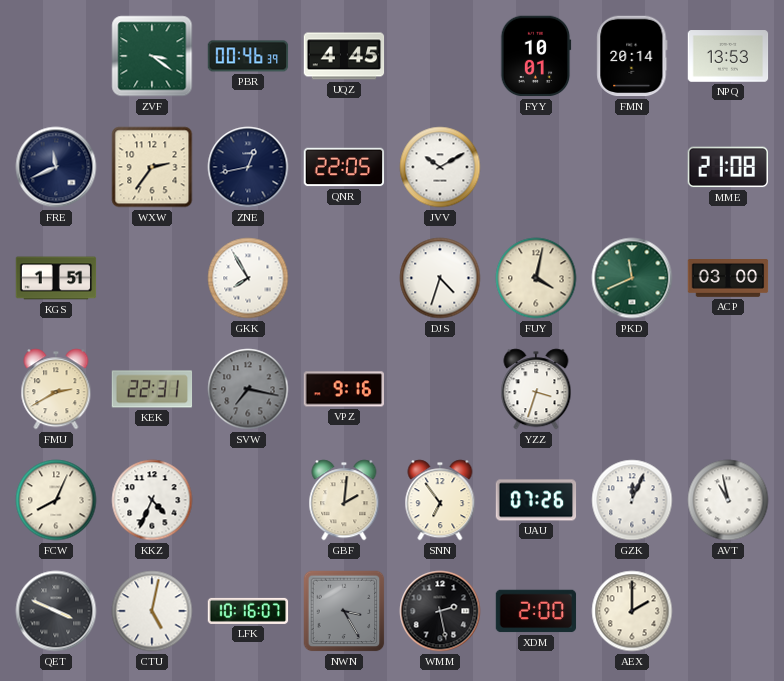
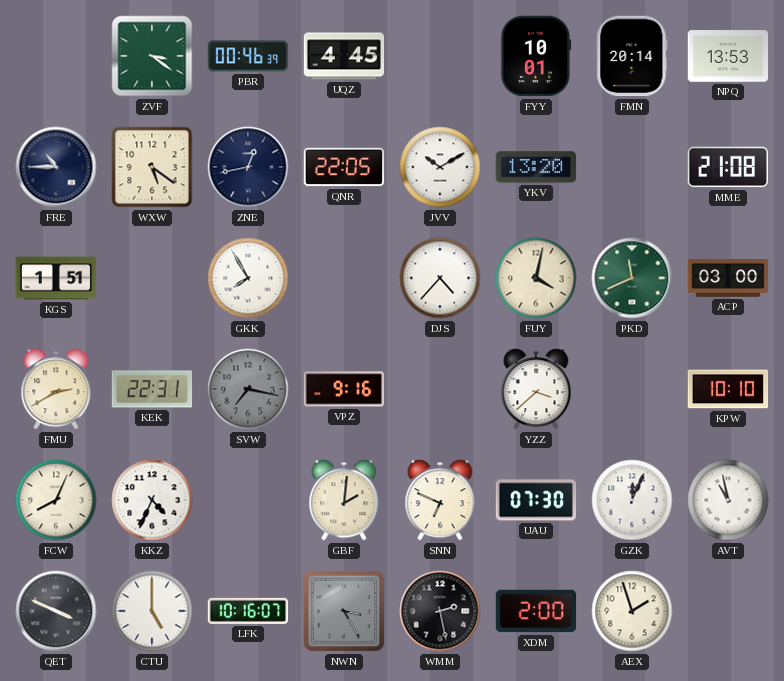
FRE: 11:41 -> 10:45 (56, 167)
WXW: 2:36 -> 5:21 (152, 167)
YKV: none -> 13:20 (536, 167)
DJS: 4:33 -> 4:37 (440, 278)
YZZ: 3:33 -> 3:38 (536, 389)
KPW: none -> 10:10 (728, 389)
SNN: 6:54 -> 6:49 (440, 500)
UAU: 07:26 -> 07:30 (536, 500)
CTU: 5:02 -> 5:00 (152, 611)
AEX: 2:00 -> 1:57 (632, 611)
